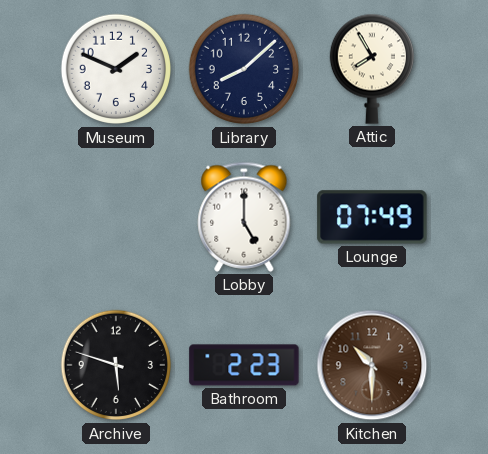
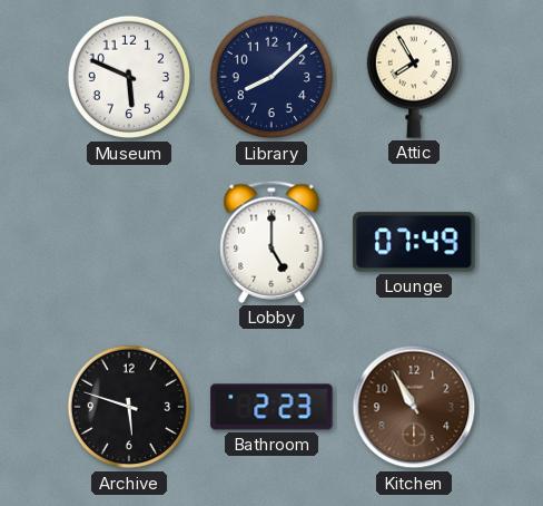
Museum: 1:49 -> 5:49 (129, 77)
Kitchen: 10:30 -> 10:55 (414, 407)
